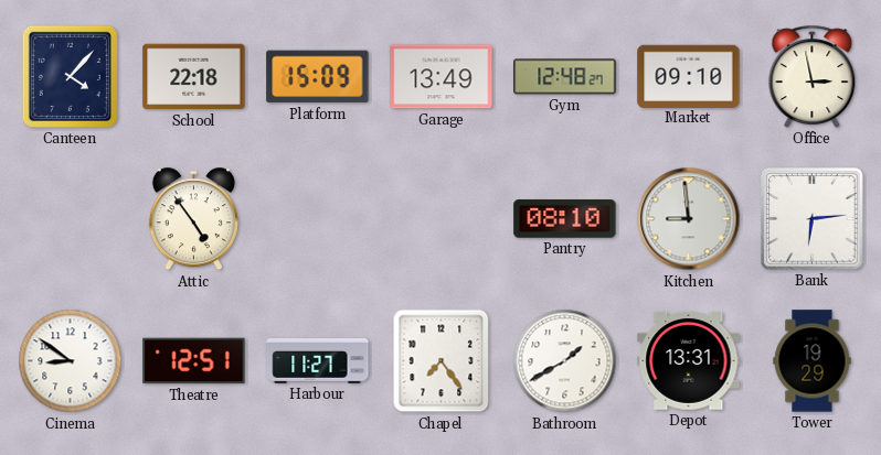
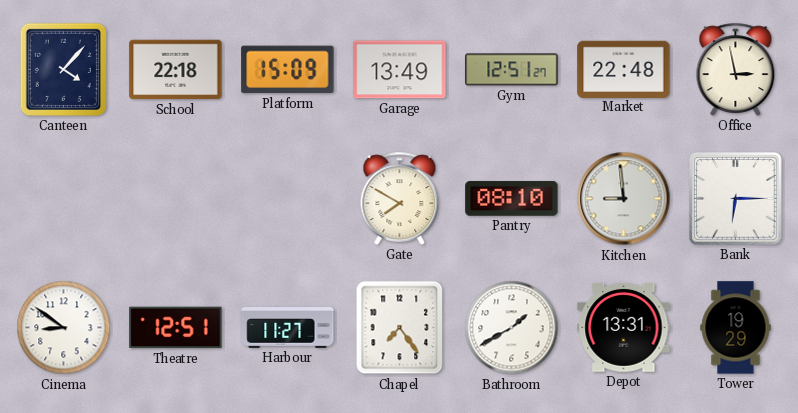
Gym: 12:48 -> 12:51 (512, 70)
Market: 09:10 -> 22:48 (624, 69)
Attic: 4:54 -> none (193, 219)
Gate: none -> 7:50 (400, 198)
Bank: 6:14 -> 6:15 (736, 199)
